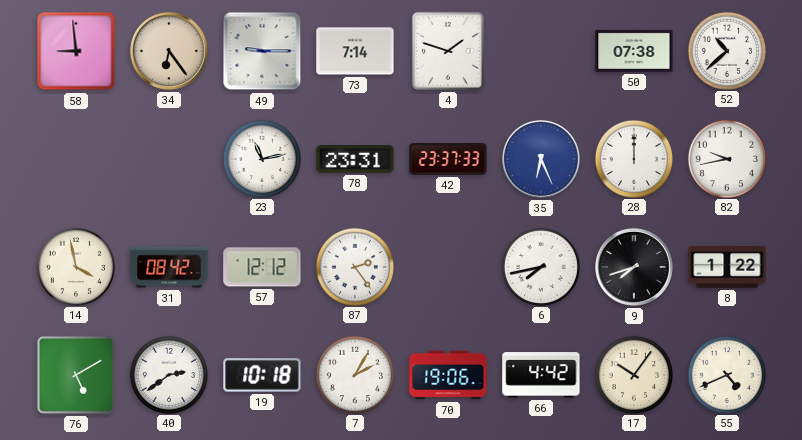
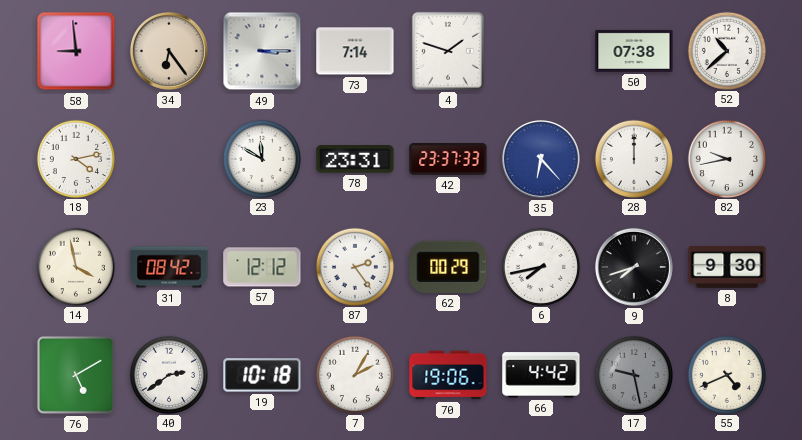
49: 9:15 -> 3:15 (262, 51)
18: none -> 4:13 (75, 158)
23: 11:13 -> 11:50 (261, 158)
35: 6:26 -> 6:23 (541, 159)
62: none -> 00:29 (448, 267)
8: 1:22 -> 9:30 (727, 268)
17: 10:06 -> 9:28 (633, 374)
17 dial: cream -> grey (633, 374)
